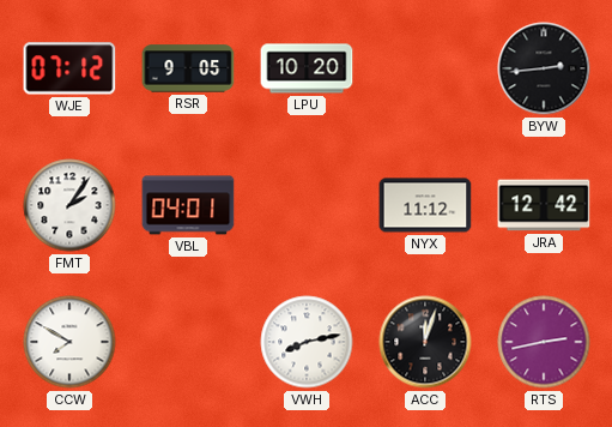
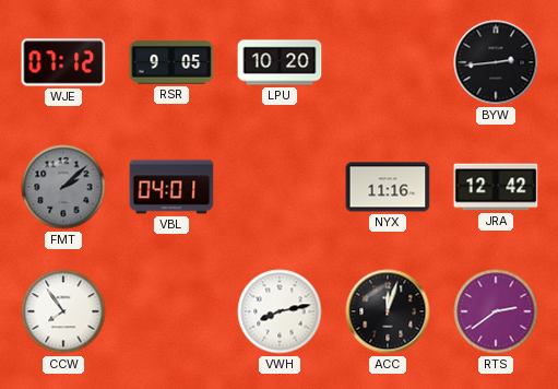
FMT: 2:06 -> 2:08 (63, 187)
FMT dial: white -> grey (63, 187)
NYX: 11:12 -> 11:16 (388, 187)
CCW: 7:50 -> 7:54 (63, 311)
RTS: 2:43 -> 2:39 (496, 311)
